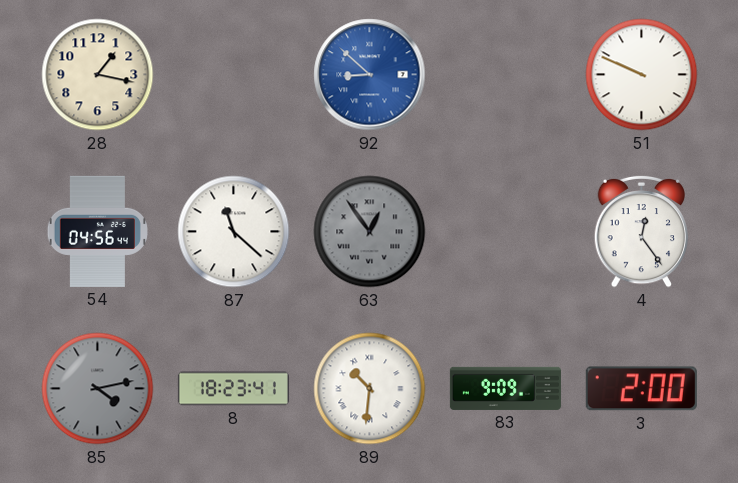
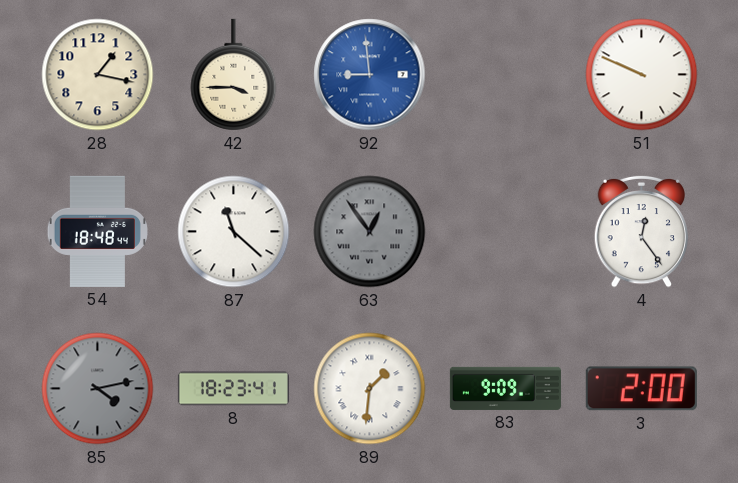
42: none -> 3:45 (234, 75)
92: 8:52 -> 8:59 (370, 75)
54: 04:56 -> 18:48 (97, 231)
89: 10:31 -> 1:31 (370, 389)
